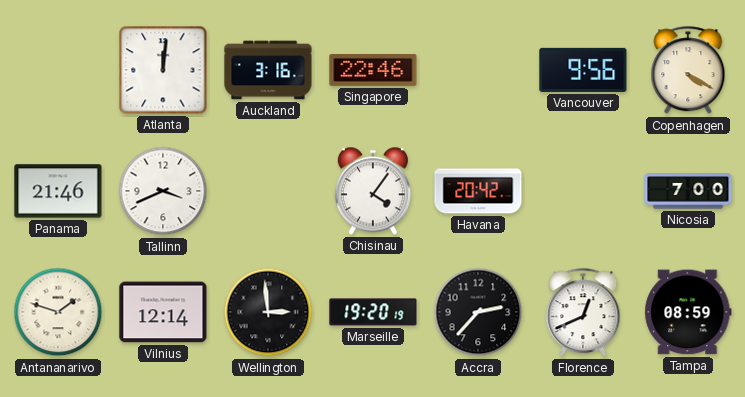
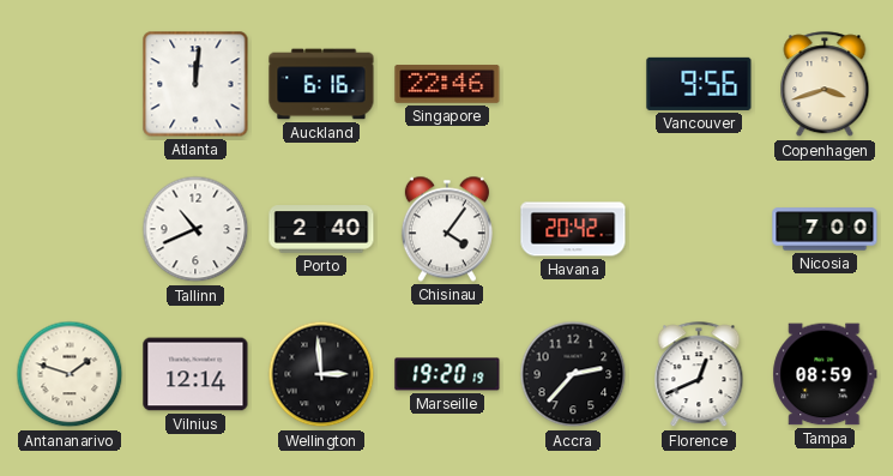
Auckland: 3:16 -> 6:16 (321, 84)
Copenhagen: 4:20 -> 3:42 (825, 85)
Panama: 21:46 -> none (58, 191)
Tallinn: 3:41 -> 10:41 (195, 229)
Porto: none -> 2:40 (321, 229)
